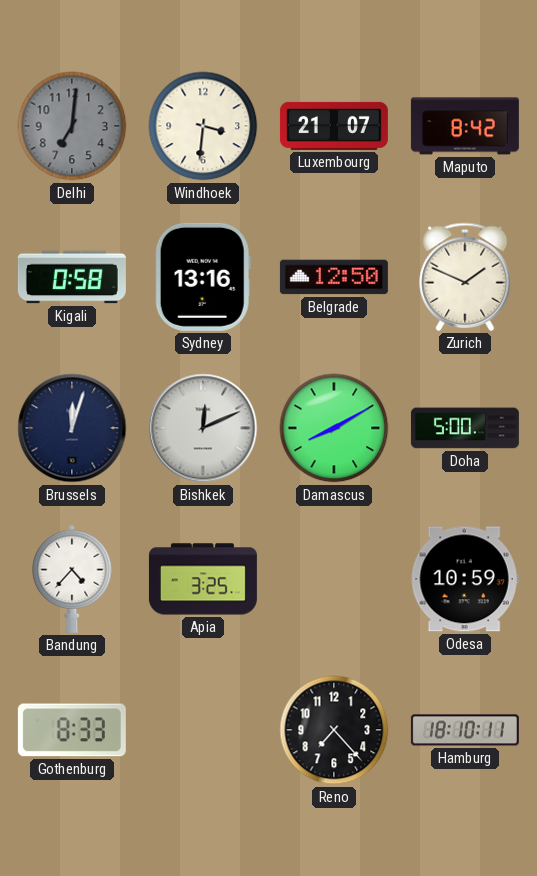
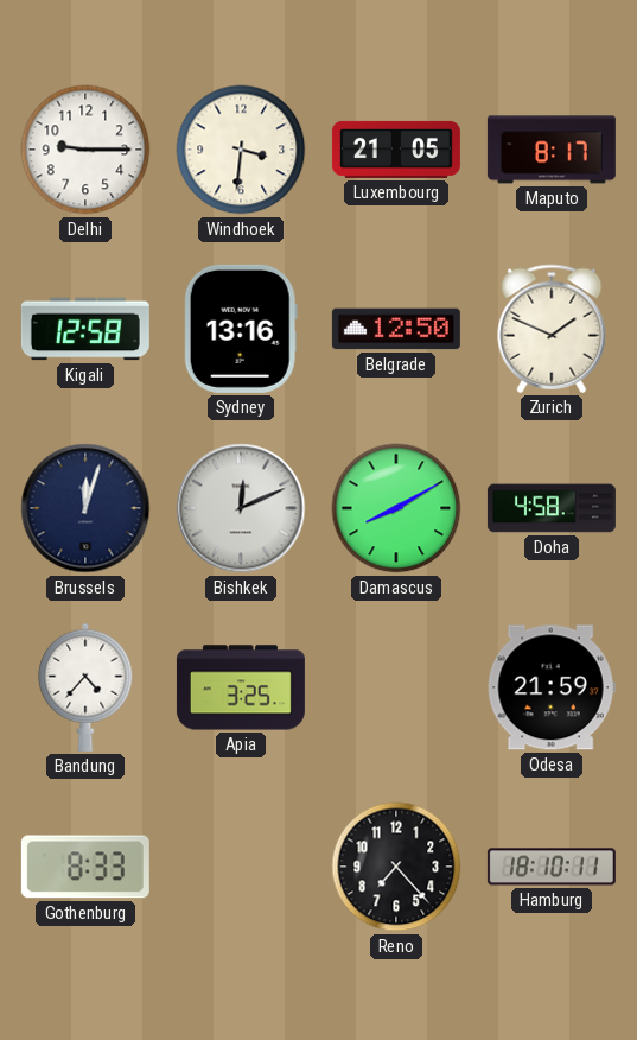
Delhi: 7:01 -> 9:15 (85, 150)
Delhi dial: grey -> white (85, 150)
Luxembourg: 21:07 -> 21:05 (396, 150)
Maputo: 8:42 -> 8:17 (552, 150)
Kigali: 0:58 -> 12:58 (85, 329)
Doha: 5:00 -> 4:58 (552, 508)
Odesa: 10:59 -> 21:59 (552, 687)
